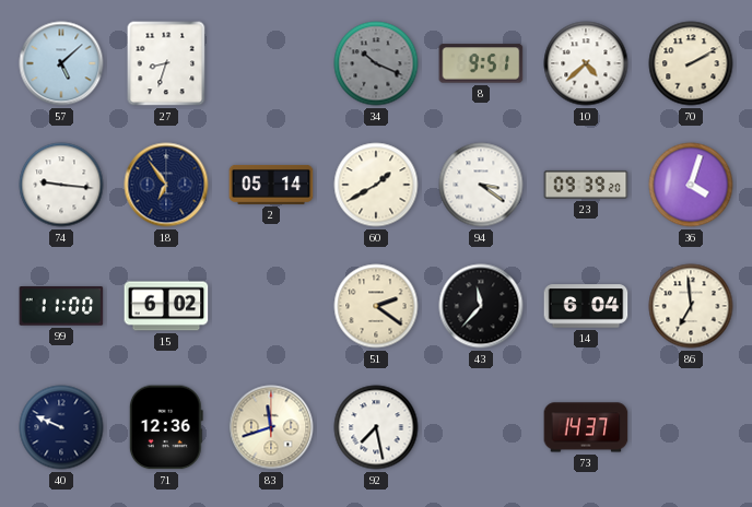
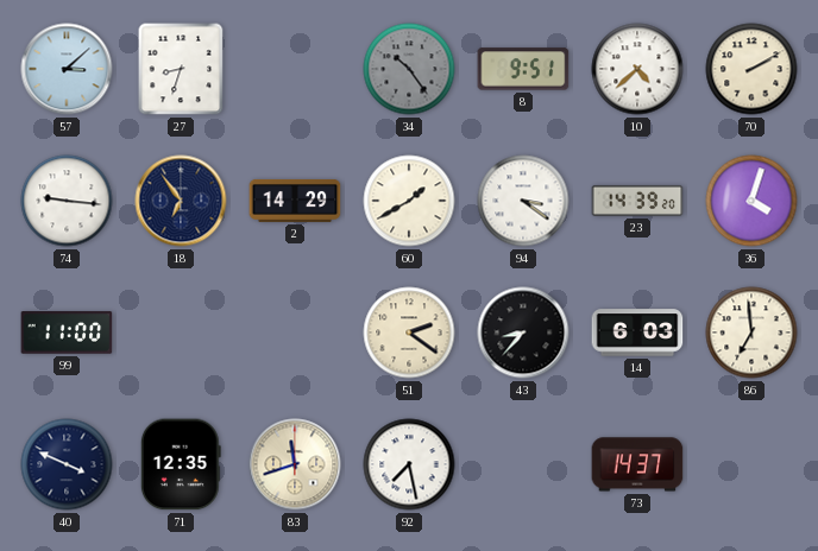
57: 5:08 -> 3:08 (67, 69)
34: 10:19 -> 10:24 (409, 69)
2: 05:14 -> 14:29 (295, 201)
23: 09:39 -> 14:39 (637, 201)
15: 6:02 -> none (166, 306)
43: 11:37 -> 8:37 (523, 332)
14: 6:04 -> 6:03 (637, 332)
40: 9:49 -> 3:49 (67, 464)
71: 12:36 -> 12:35 (181, 464)
